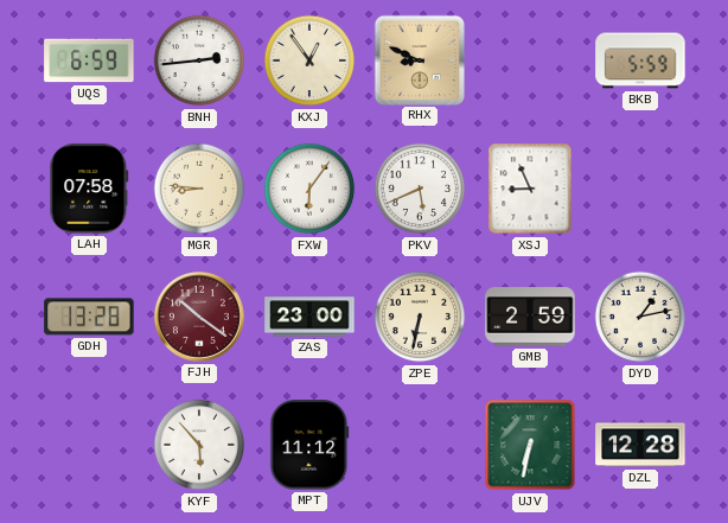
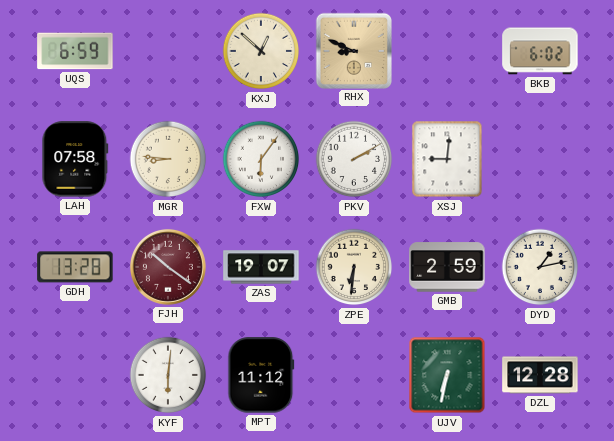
BNH: 2:44 -> none (199, 60)
KXJ: 12:54 -> 12:52 (261, 51)
BKB: 5:59 -> 6:02 (540, 51)
PKV: 5:41 -> 2:10 (354, 159)
XSJ: 8:56 -> 9:01 (447, 159)
ZAS: 23:00 -> 19:07 (261, 267)
ZPE: 6:32 -> 6:31 (354, 267)
KYF: 5:53 -> 6:01 (168, 375)
